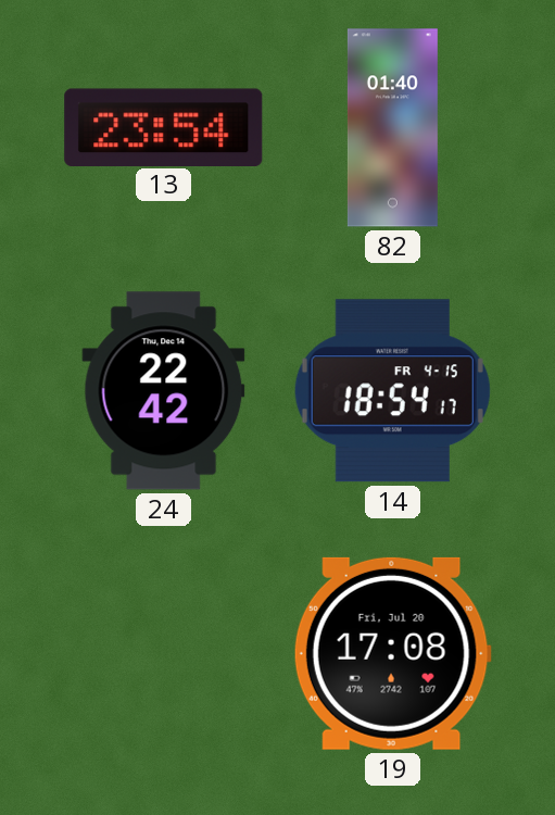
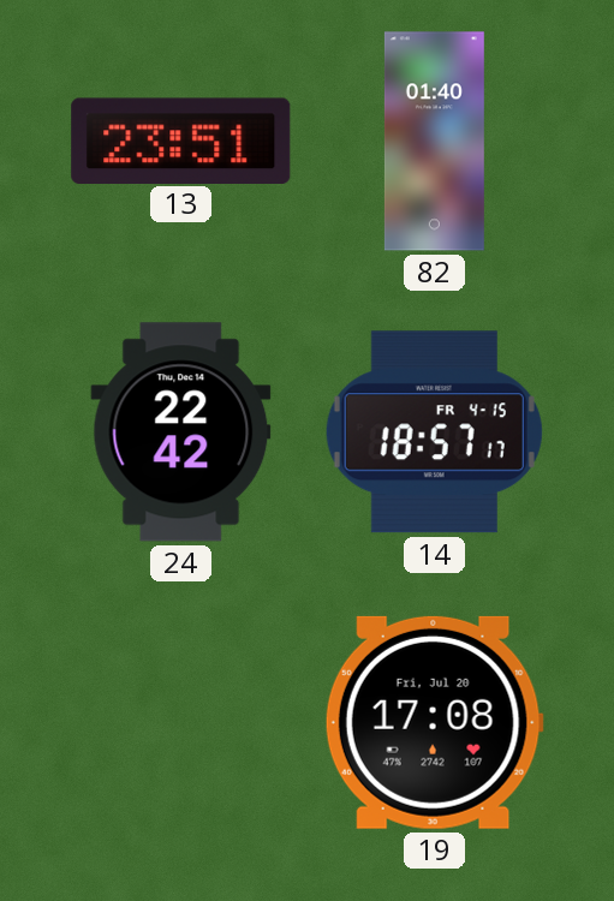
13: 23:54 -> 23:51 (181, 141)
14: 18:54 -> 18:57 (434, 432)
